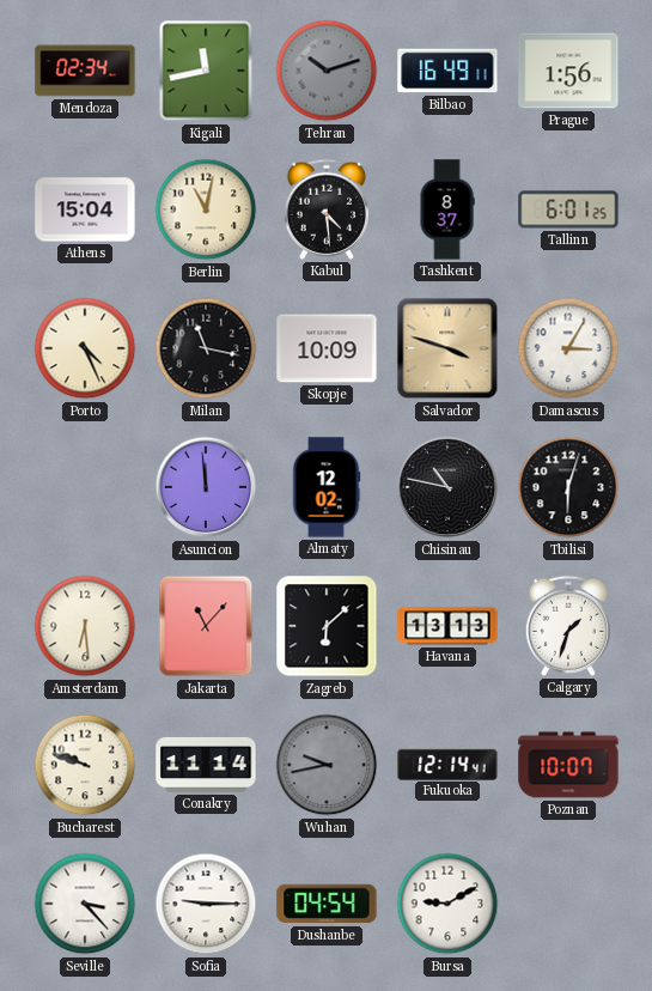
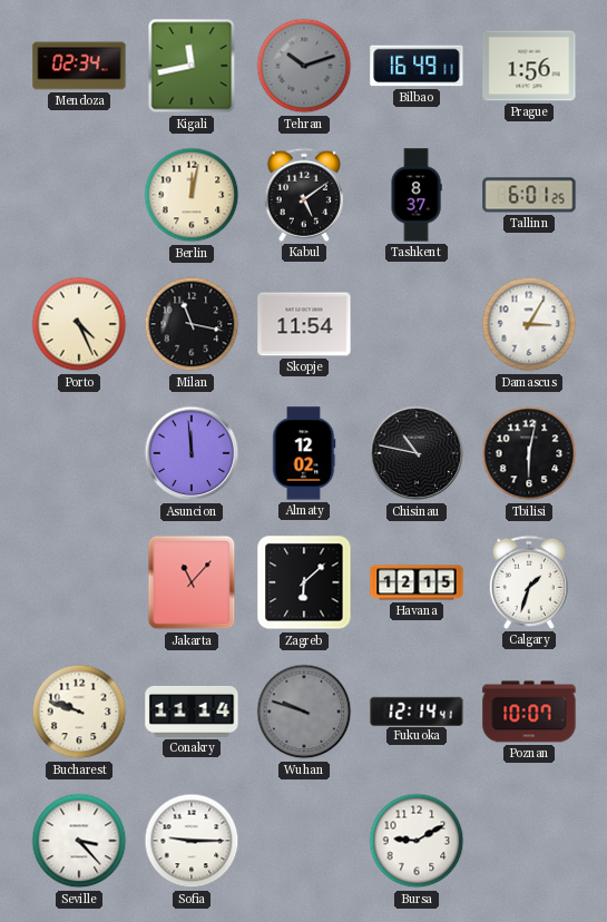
Athens: 15:04 -> none (85, 209)
Berlin: 11:02 -> 12:02 (192, 195)
Kabul: 4:29 -> 5:09 (304, 195)
Skopje: 10:09 -> 11:54 (304, 324)
Salvador: 3:48 -> none (447, 348)
Tbilisi: 6:03 -> 6:02 (529, 453)
Amsterdam: 6:29 -> none (85, 626)
Havana: 13:13 -> 12:15 (417, 582)
Wuhan: 9:43 -> 9:48 (304, 712)
Dushanbe: 04:54 -> none (327, 904)
